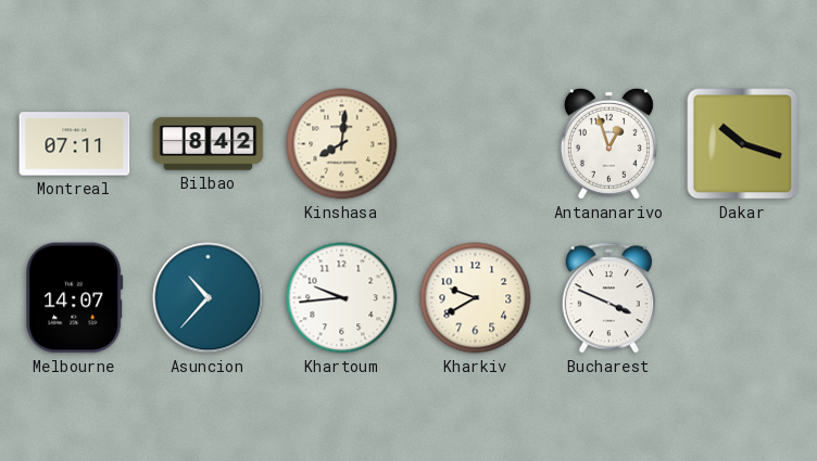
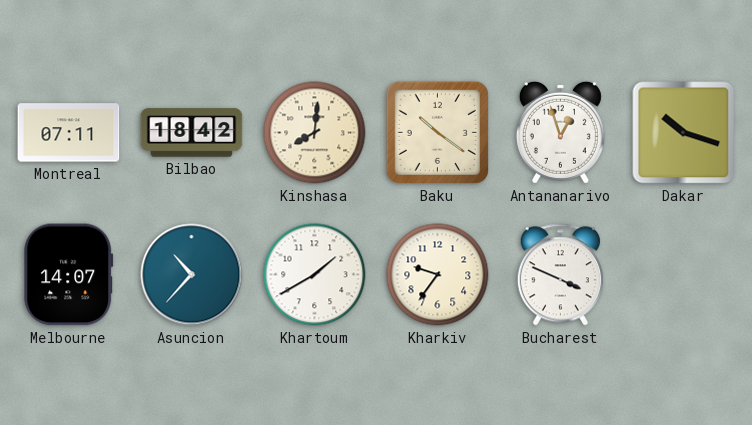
Bilbao: 8:42 -> 18:42 (192, 133)
Baku: none -> 10:21 (437, 132)
Khartoum: 9:44 -> 1:40 (315, 275)
Kharkiv: 9:40 -> 9:36 (438, 275)
